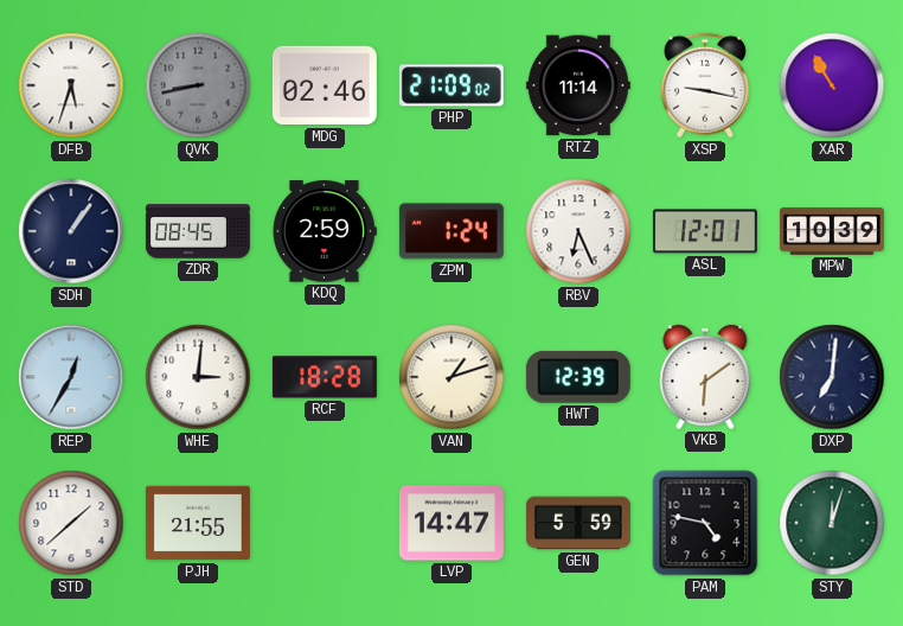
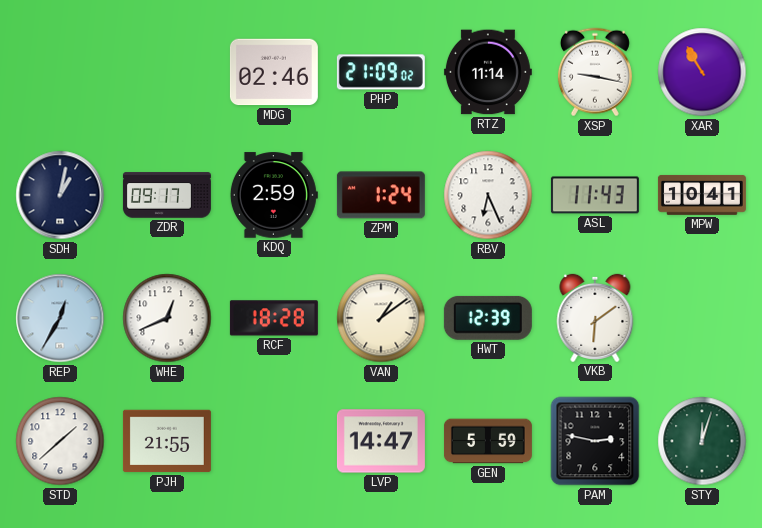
DFB: 5:33 -> none (71, 85)
QVK: 8:43 -> none (198, 85)
SDH: 1:06 -> 1:02 (60, 195)
ZDR: 08:45 -> 09:17 (167, 195)
ASL: 12:01 -> 11:43 (595, 195)
MPW: 10:39 -> 10:41 (702, 195)
WHE: 3:01 -> 12:41 (167, 318)
VAN: 1:12 -> 1:09 (381, 318)
DXP: 7:01 -> none (832, 377)
PAM: 4:47 -> 2:47 (595, 441)
